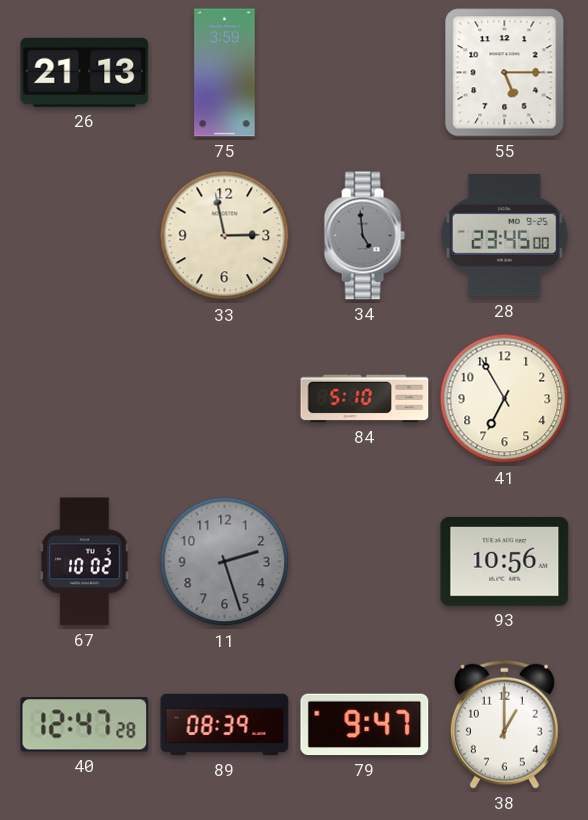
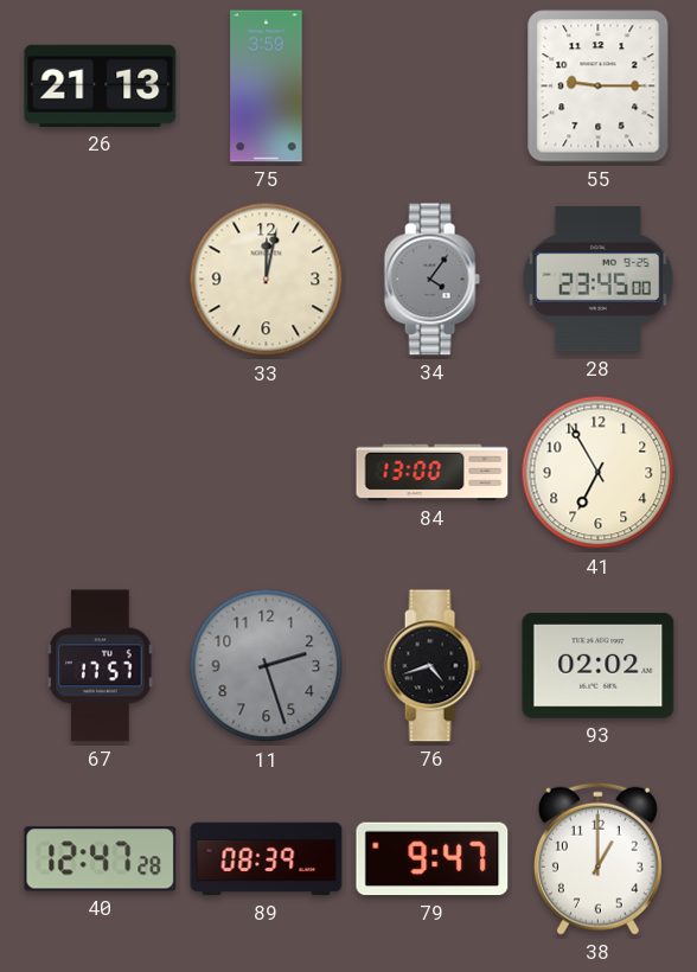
55: 5:15 -> 9:15 (599, 87)
33: 2:58 -> 12:02 (267, 280)
34: 4:59 -> 4:06 (431, 280)
84: 5:10 -> 13:00 (433, 473)
67: 10:02 -> 17:57 (101, 666)
76: none -> 4:42 (431, 666)
93: 10:56 -> 02:02 (599, 665)
